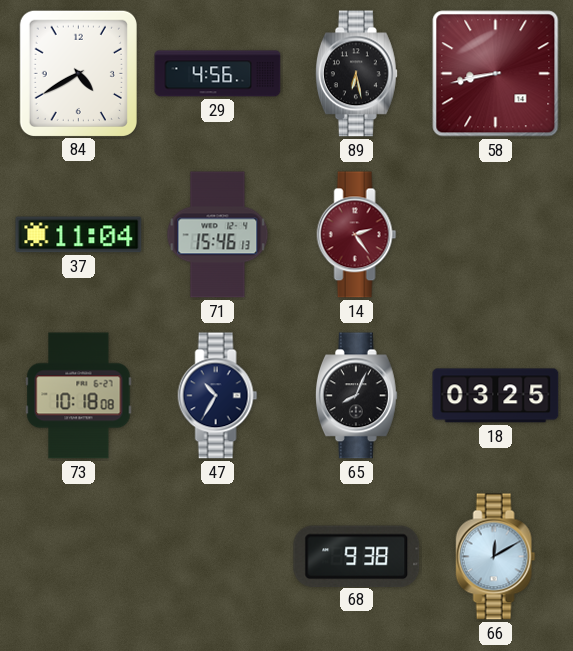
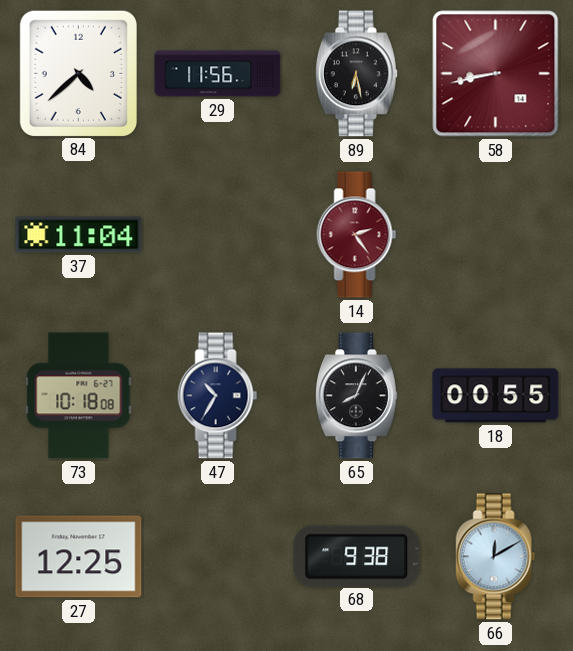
84: 4:40 -> 4:38 (78, 73)
29: 4:56 -> 11:56 (218, 74)
71: 15:46 -> none (218, 235)
18: 03:25 -> 00:55 (496, 396)
27: none -> 12:25 (79, 557)
